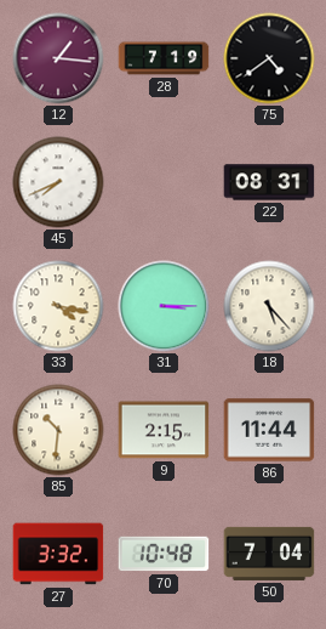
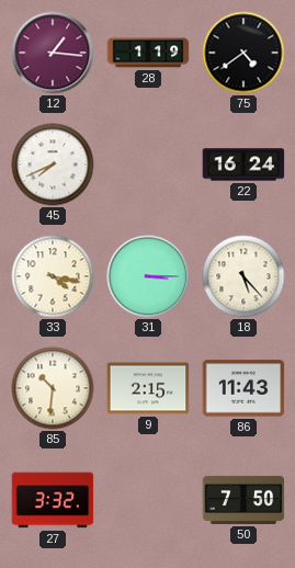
28: 7:19 -> 1:19 (148, 53)
22: 08:31 -> 16:24 (243, 164)
86: 11:44 -> 11:43 (243, 388)
70: 10:48 -> none (164, 554)
50: 7:04 -> 7:50 (243, 500)
